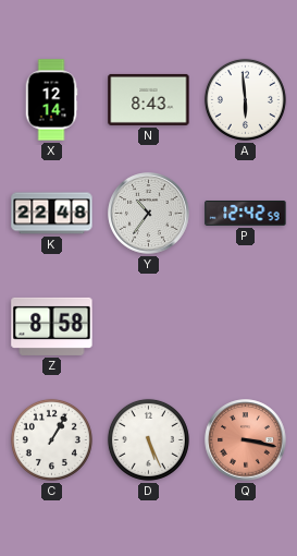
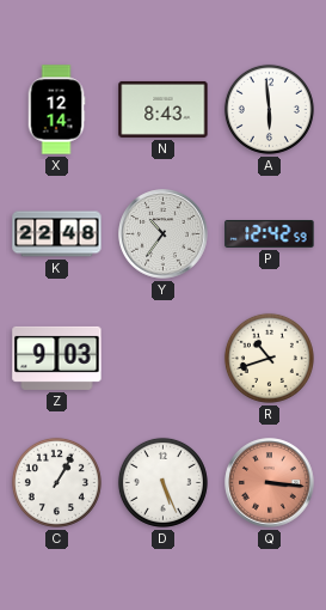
Z: 8:58 -> 9:03 (57, 358)
R: none -> 10:42 (269, 358)
Q: 3:17 -> 3:16 (270, 483)
